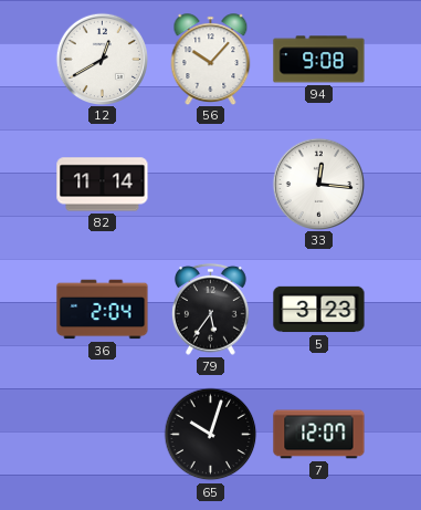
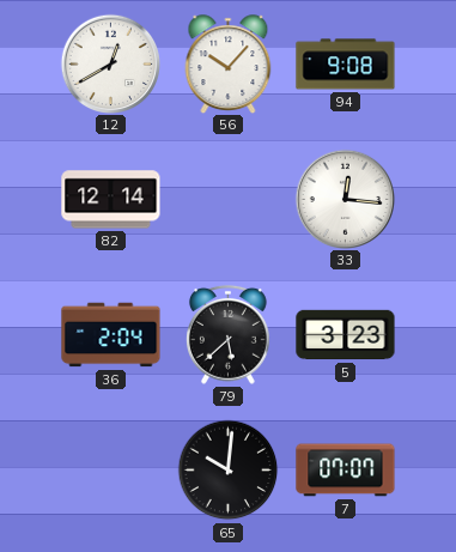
82: 11:14 -> 12:14 (111, 200)
79: 5:36 -> 5:38 (229, 334)
65: 10:03 -> 10:01 (229, 471)
7: 12:07 -> 07:07 (346, 471)
